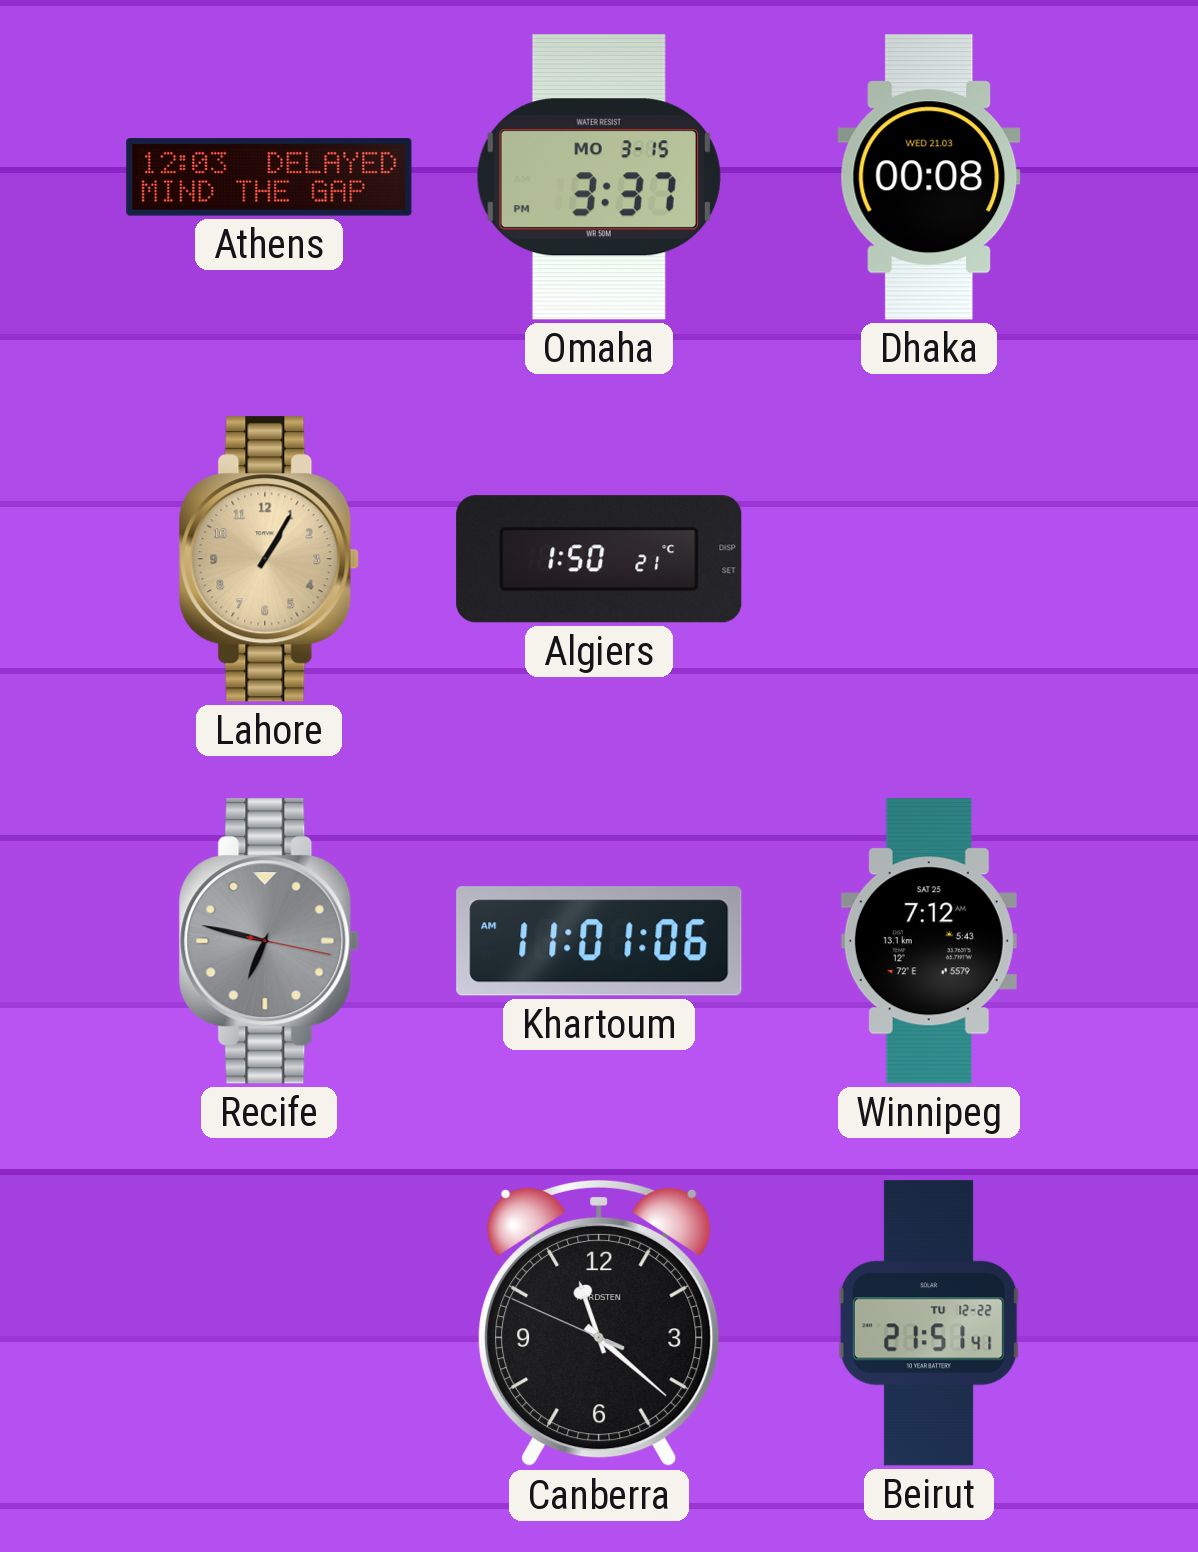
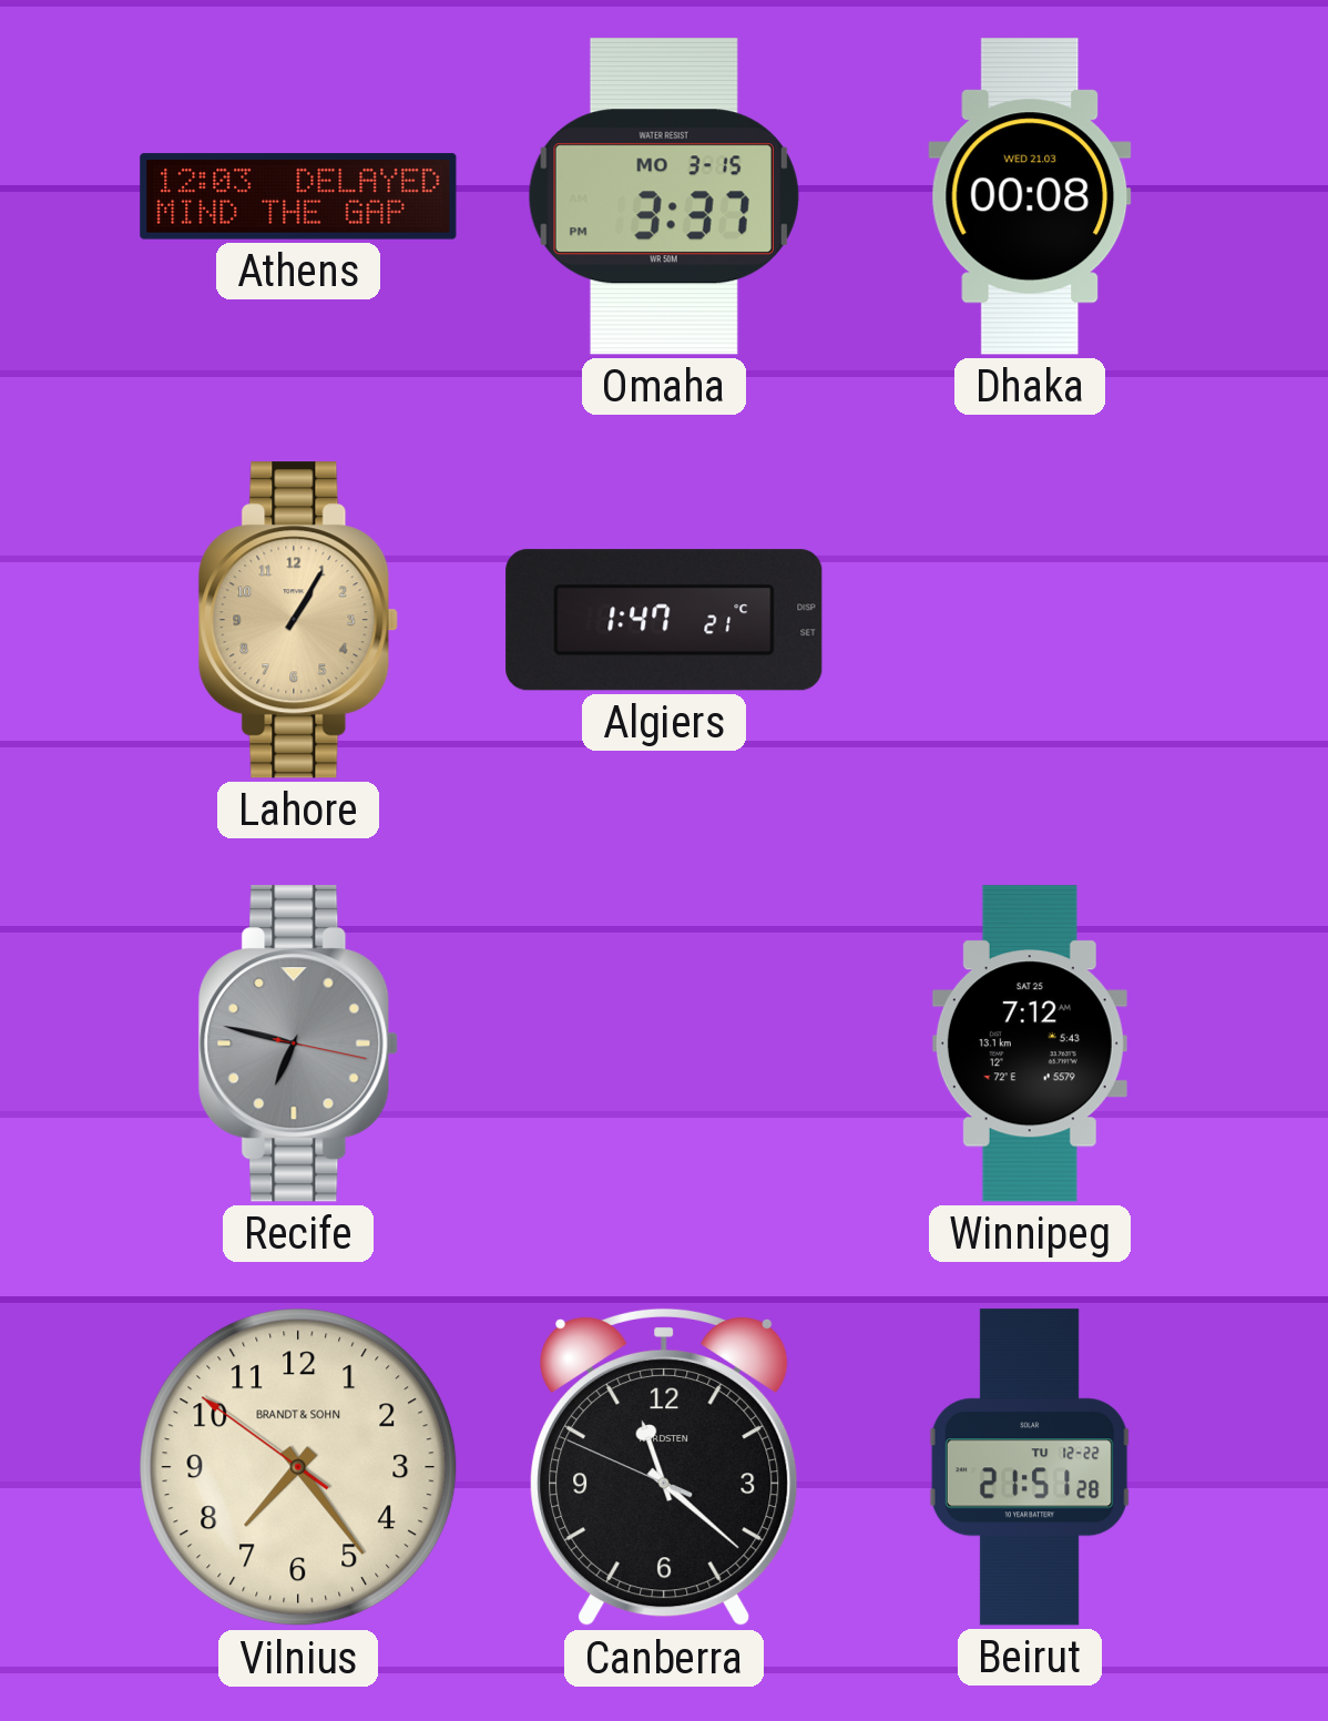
Algiers: 1:50 -> 1:47 (664, 620)
Khartoum: 11:01 -> none (599, 941)
Vilnius: none -> 7:23 (298, 1467)
Beirut: 21:51:41 -> 21:51:28 (1030, 1467)
